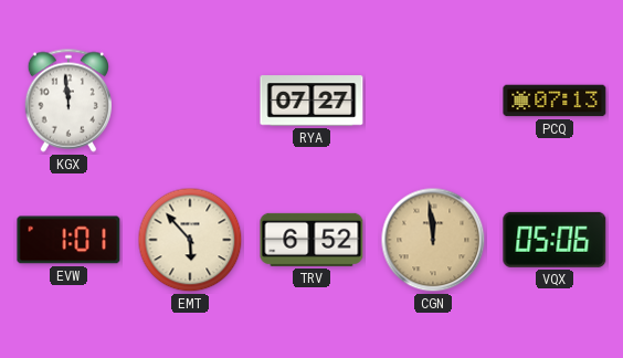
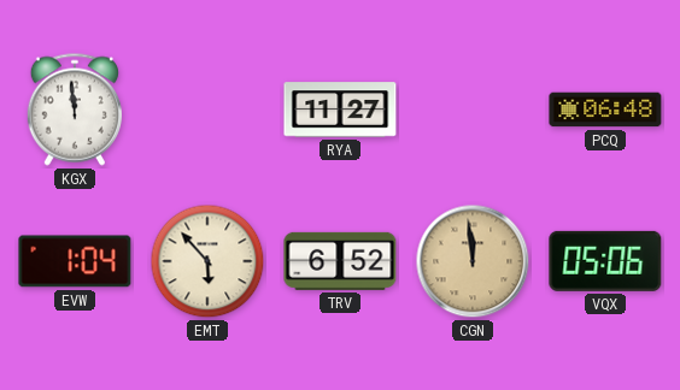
RYA: 07:27 -> 11:27 (340, 110)
PCQ: 07:13 -> 06:48 (605, 110)
EVW: 1:01 -> 1:04 (75, 261)
